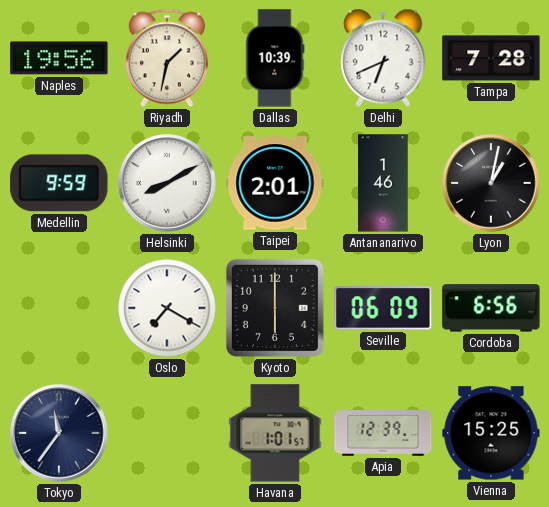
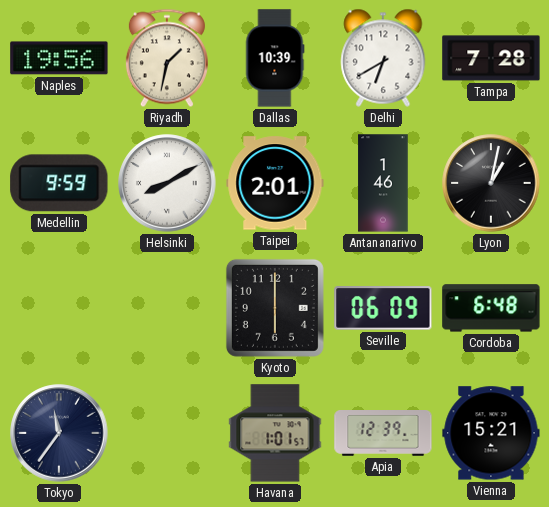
Delhi: 6:41 -> 6:40 (383, 58)
Oslo: 7:20 -> none (167, 308)
Cordoba: 6:56 -> 6:48 (491, 308)
Vienna: 15:25 -> 15:21 (491, 433)
